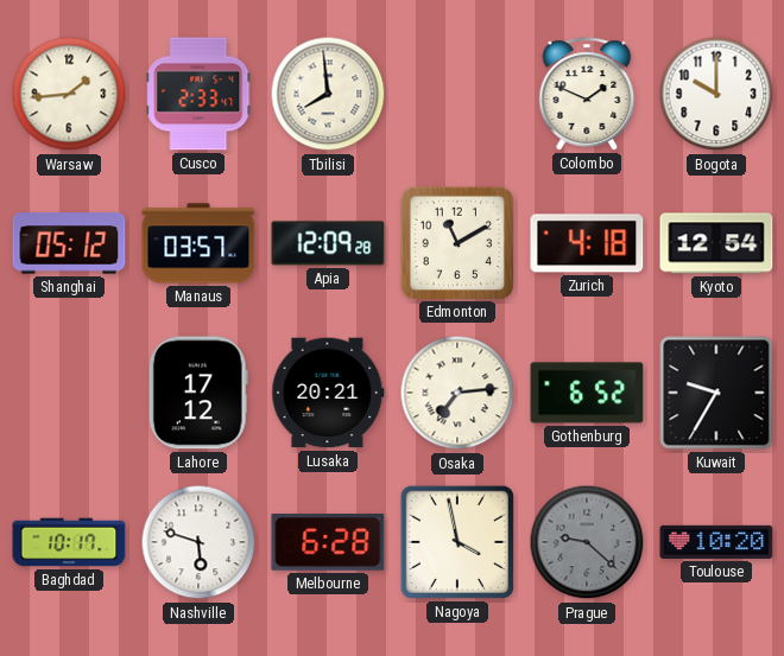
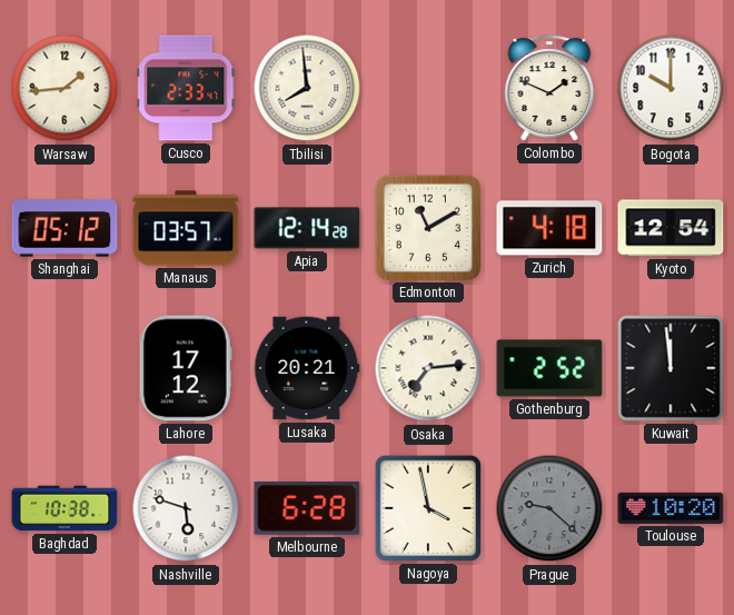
Apia: 12:09 -> 12:14 (307, 228)
Gothenburg: 6:52 -> 2:52 (549, 368)
Kuwait: 9:35 -> 11:59 (671, 368)
Baghdad: 10:17 -> 10:38 (65, 508)
